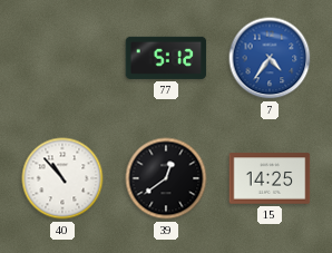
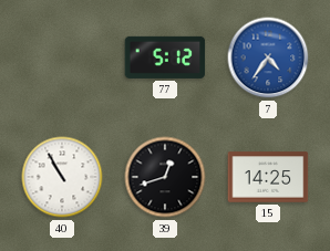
40: 10:53 -> 10:55 (62, 177)
39: 12:39 -> 12:42 (165, 177)
